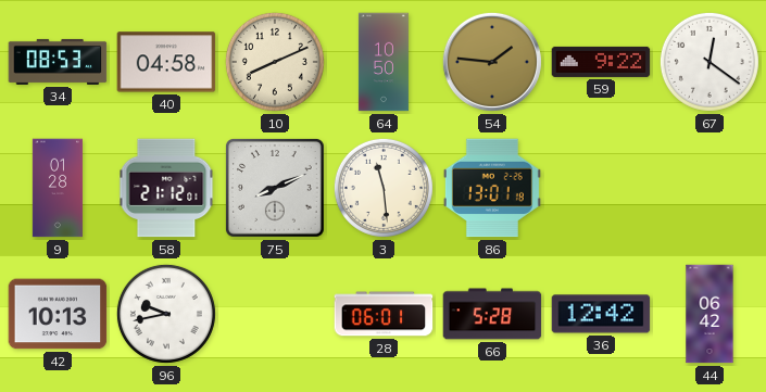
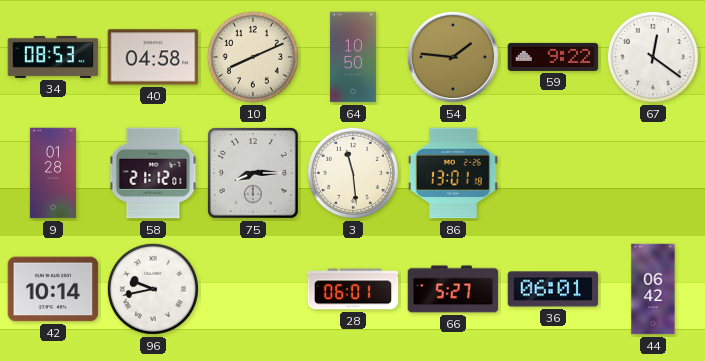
75: 8:11 -> 8:15 (253, 173)
42: 10:13 -> 10:14 (53, 289)
66: 5:28 -> 5:27 (453, 289)
36: 12:42 -> 06:01 (553, 289)
